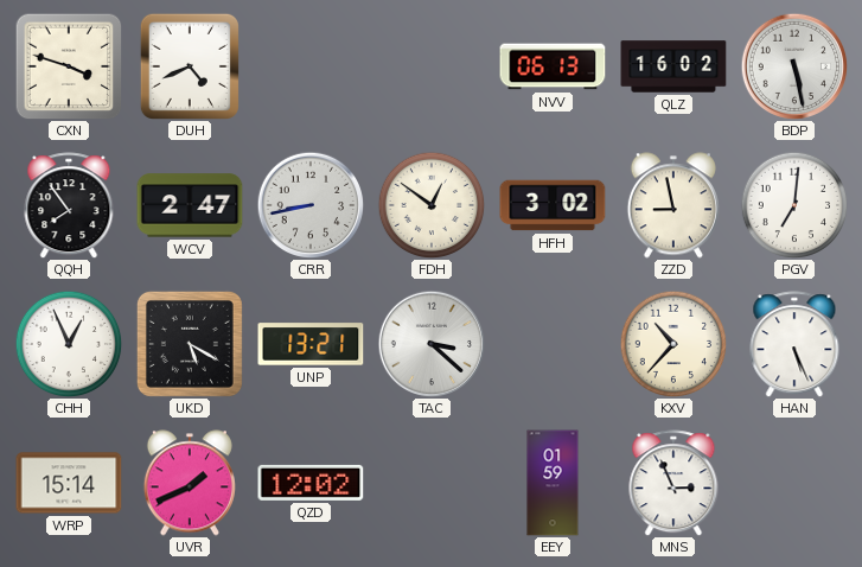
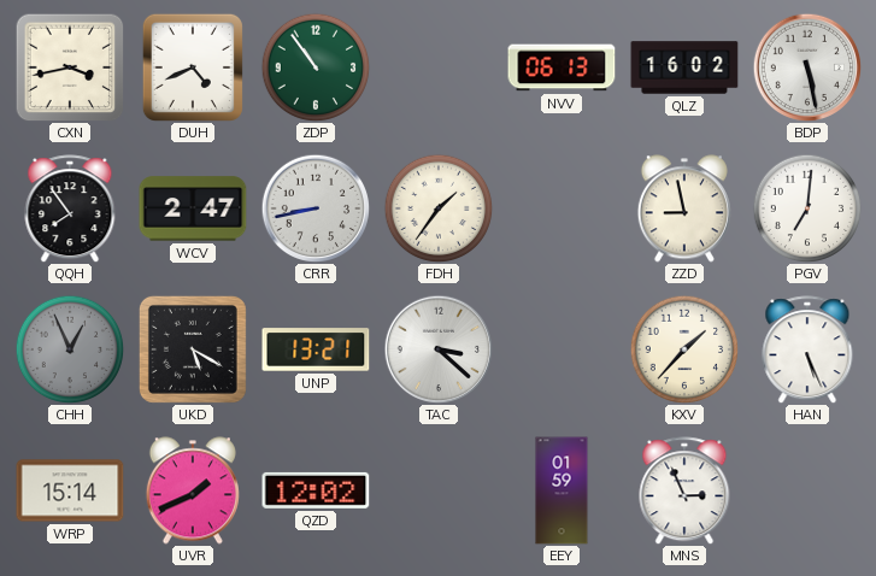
CXN: 3:48 -> 3:43 (70, 67)
ZDP: none -> 10:54 (316, 67)
FDH: 12:51 -> 1:36 (439, 208)
HFH: 3:02 -> none (553, 205)
CHH dial: white -> grey (70, 349)
KXV: 10:37 -> 1:37 (684, 349)
